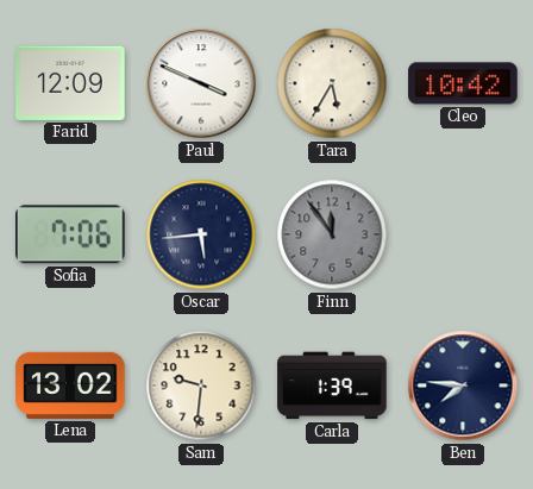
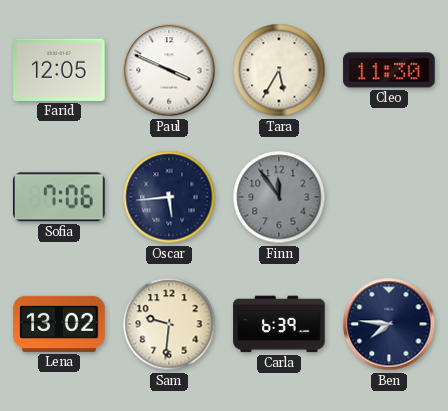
Farid: 12:09 -> 12:05 (59, 70)
Cleo: 10:42 -> 11:30 (389, 70)
Carla: 1:39 -> 6:39 (279, 324)
